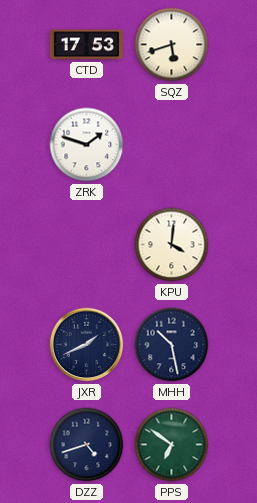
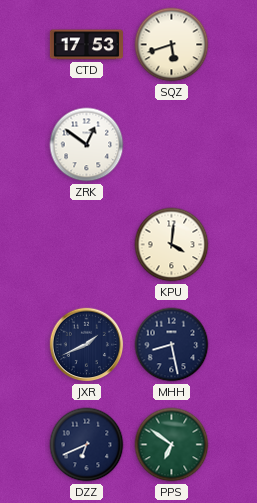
ZRK: 1:48 -> 12:51 (87, 145)
MHH: 10:28 -> 8:28 (172, 345)
DZZ: 4:42 -> 6:41 (87, 445)
